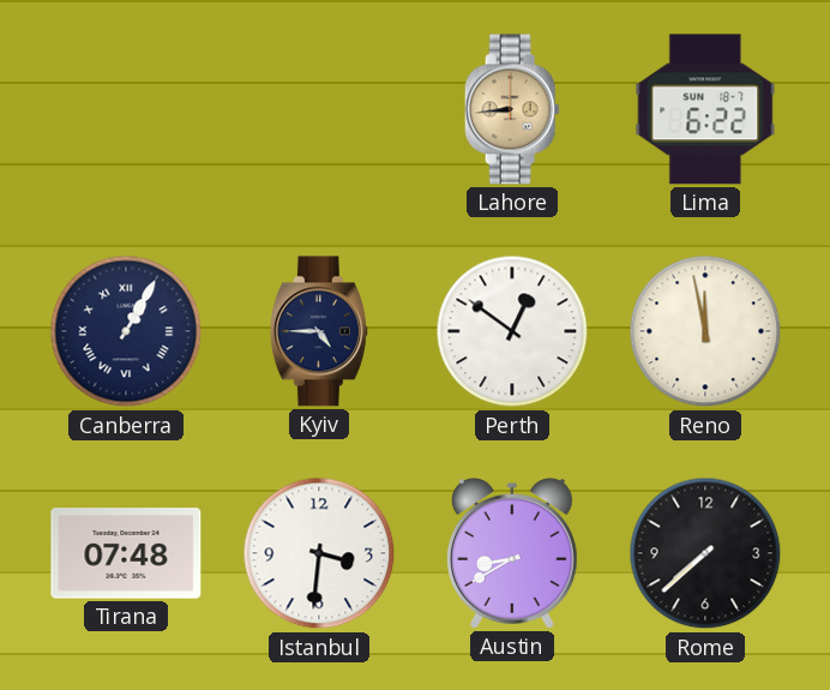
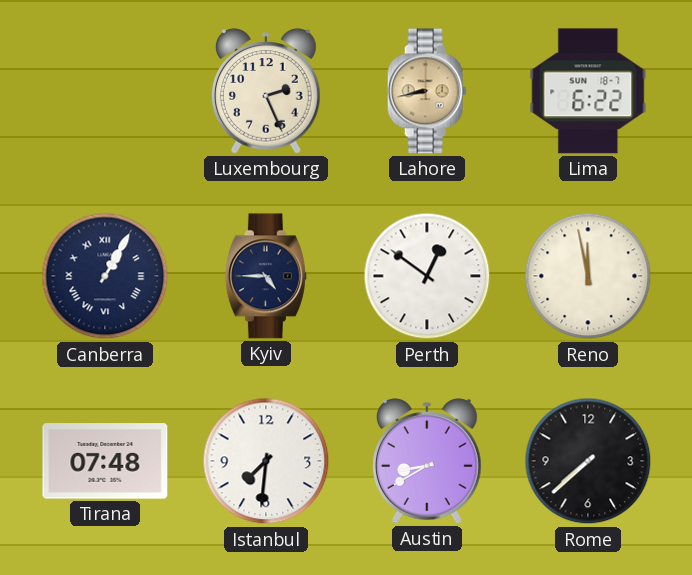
Luxembourg: none -> 2:26 (267, 91)
Lahore: 8:44 -> 8:43 (427, 91)
Istanbul: 3:31 -> 7:31 (266, 461)
